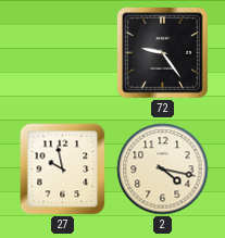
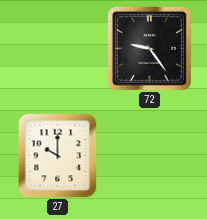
27: 9:58 -> 10:00 (58, 156)
2: 4:17 -> none (163, 170)
